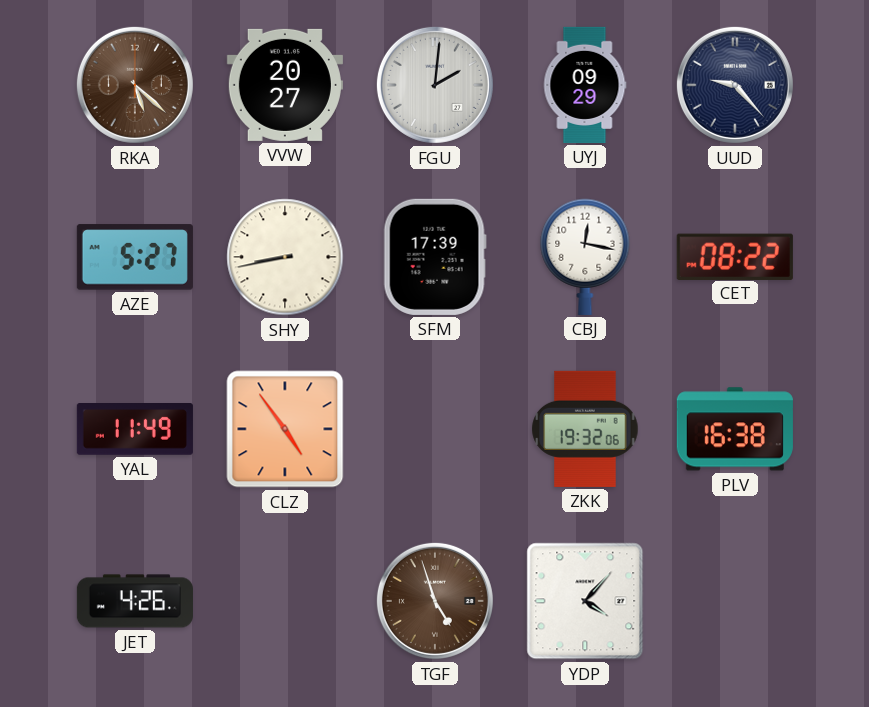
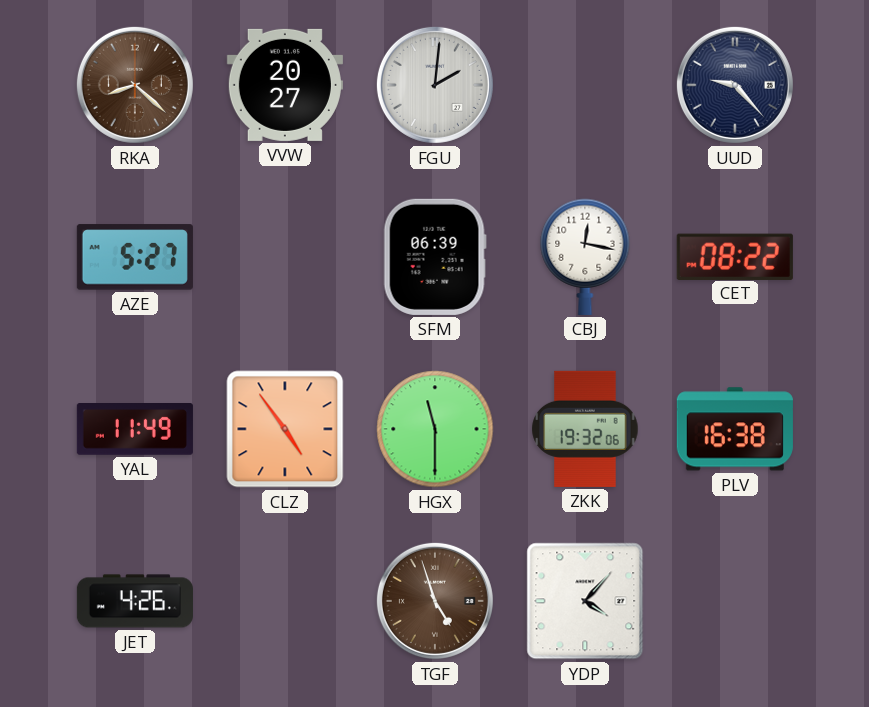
RKA: 5:22 -> 8:22 (135, 85)
UYJ: 09:29 -> none (585, 85)
SHY: 8:43 -> none (285, 257)
SFM: 17:39 -> 06:39 (435, 257)
HGX: none -> 11:30 (435, 429)
